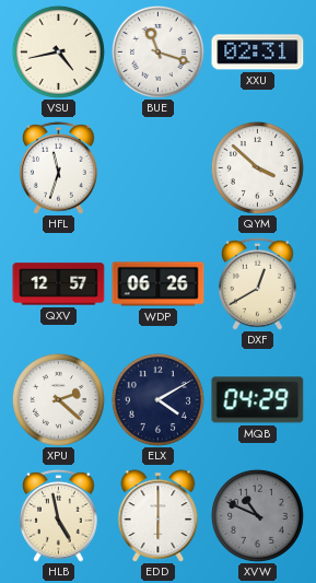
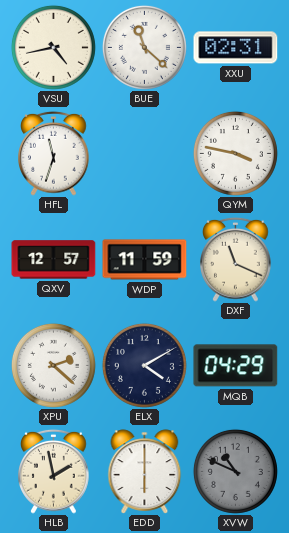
BUE: 11:18 -> 11:22 (144, 47)
QYM: 3:52 -> 3:47 (235, 153)
WDP: 06:26 -> 11:59 (145, 260)
DXF: 12:40 -> 11:19 (236, 259)
HLB: 4:58 -> 1:58 (54, 471)
